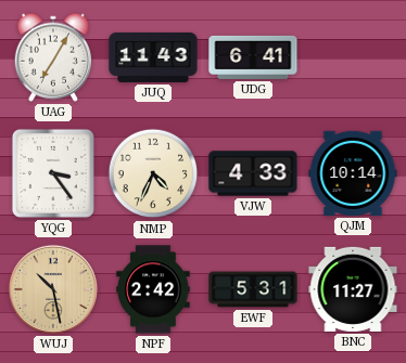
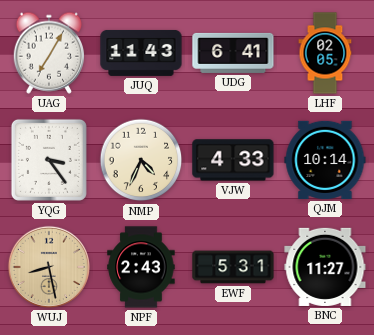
LHF: none -> 02:05 (325, 53)
WUJ: 10:28 -> 8:28 (49, 267)
NPF: 2:42 -> 2:43 (141, 267)
